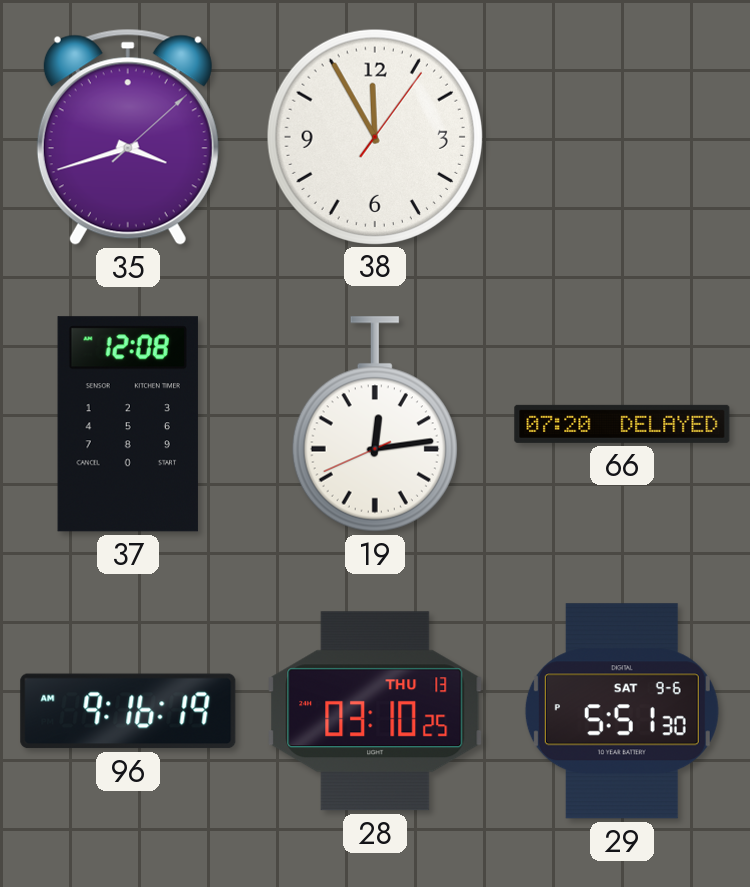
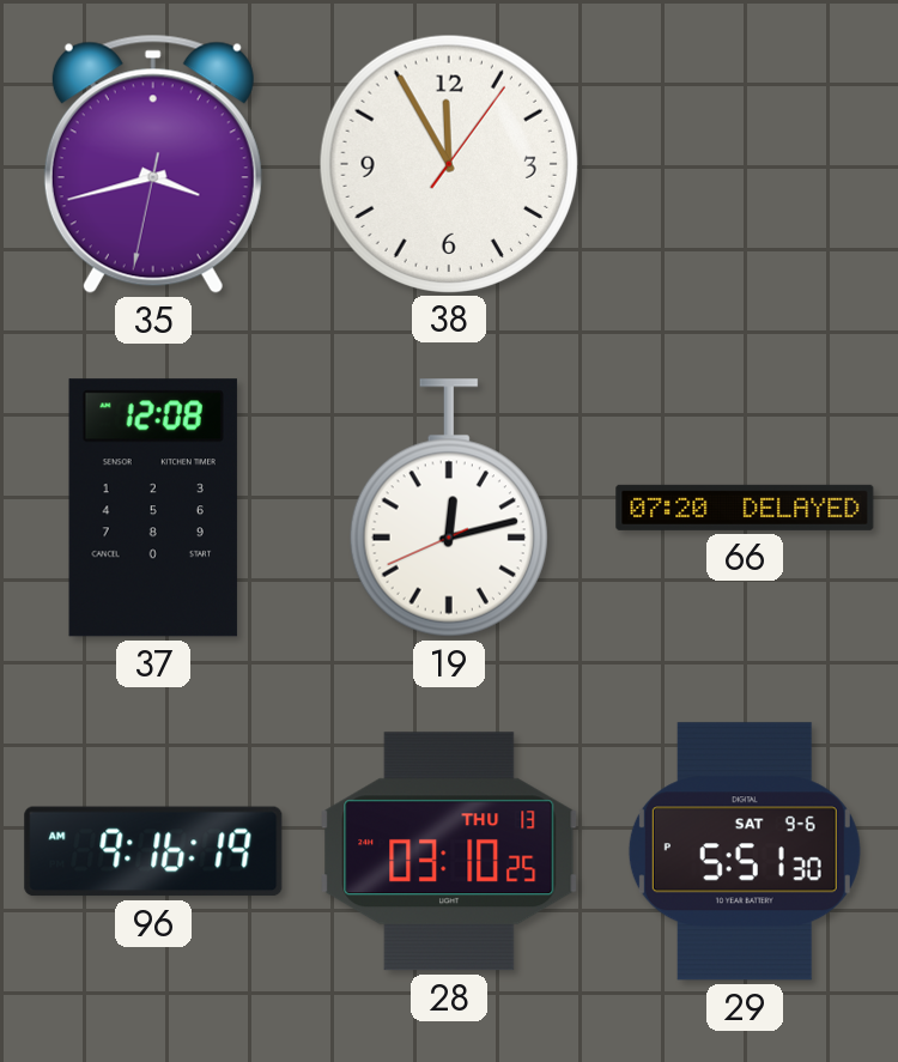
35: 3:42:08 -> 3:42:32 (153, 164)
19: 12:13 -> 12:12 (449, 508)
